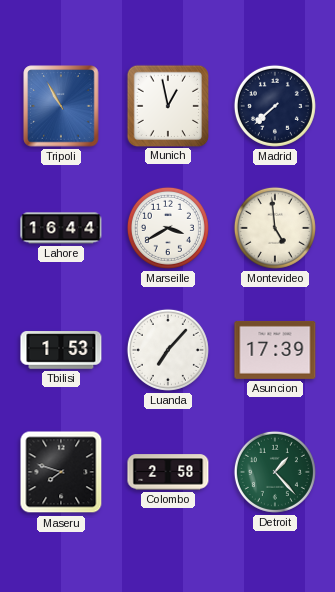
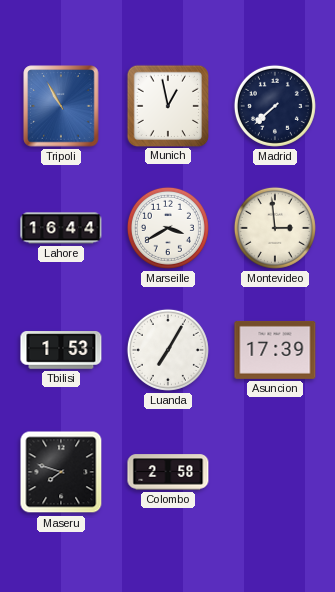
Montevideo: 4:59 -> 2:59 (275, 228)
Luanda: 7:07 -> 7:05 (168, 350)
Detroit: 1:23 -> none (275, 472)
